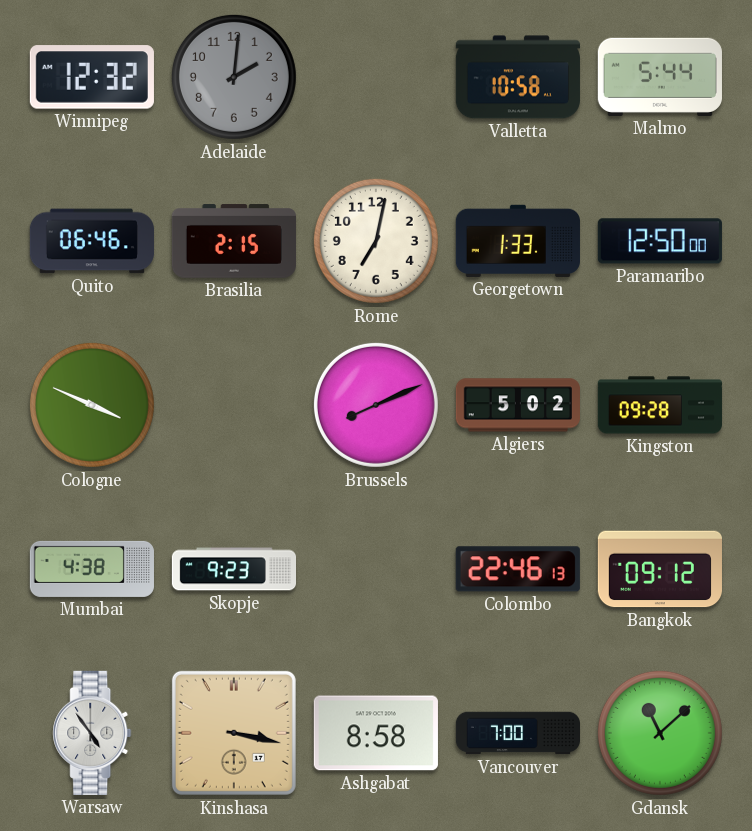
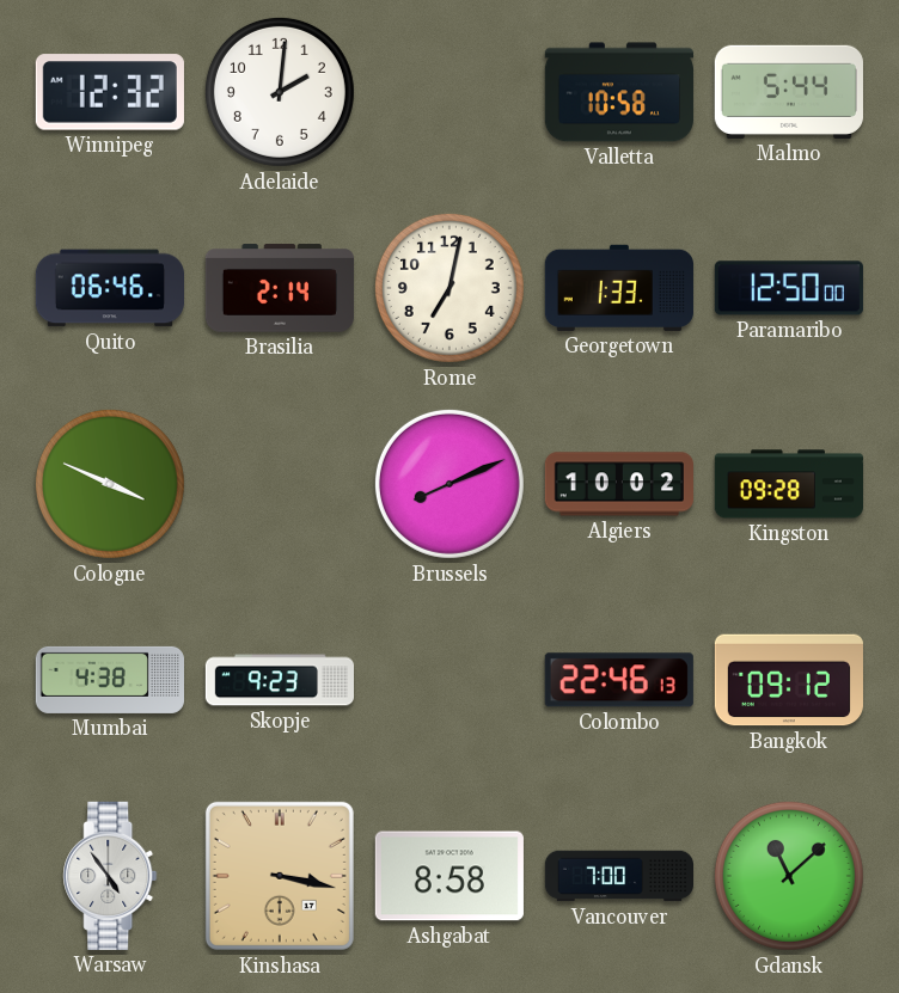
Adelaide dial: grey -> white (280, 92)
Brasilia: 2:15 -> 2:14 (280, 288)
Algiers: 5:02 -> 10:02 (619, 484)
